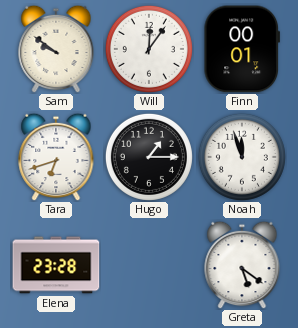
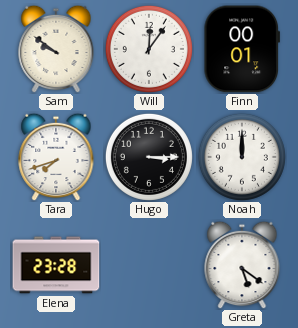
Tara: 6:42 -> 7:42 (56, 157)
Hugo: 1:15 -> 3:15 (149, 157)
Noah: 11:57 -> 12:00 (242, 157)
